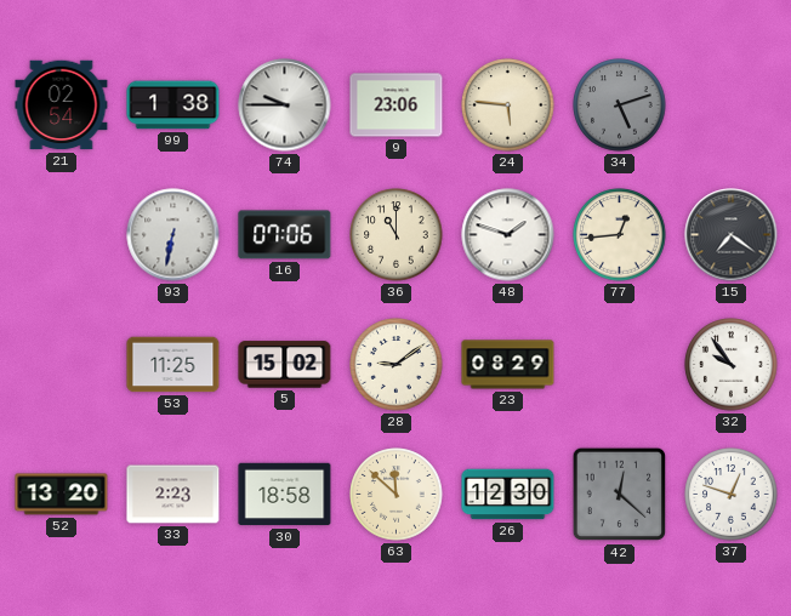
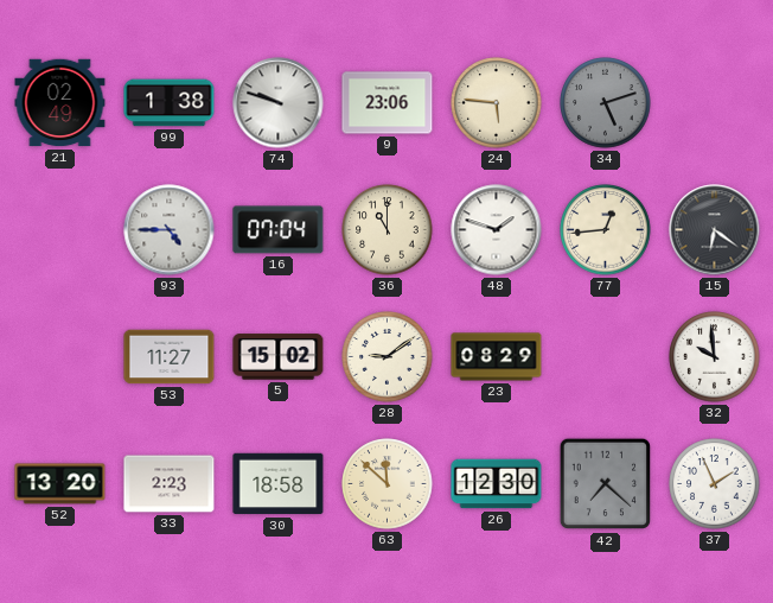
21: 02:54 -> 02:49 (60, 103)
74: 9:45 -> 9:48 (279, 103)
93: 6:32 -> 4:45 (170, 230)
16: 07:06 -> 07:04 (279, 230)
15: 7:21 -> 6:21 (715, 230)
53: 11:25 -> 11:27 (170, 357)
32: 9:54 -> 9:59 (715, 357)
42: 12:22 -> 7:22 (606, 484)
37: 12:48 -> 1:56 (715, 484)
